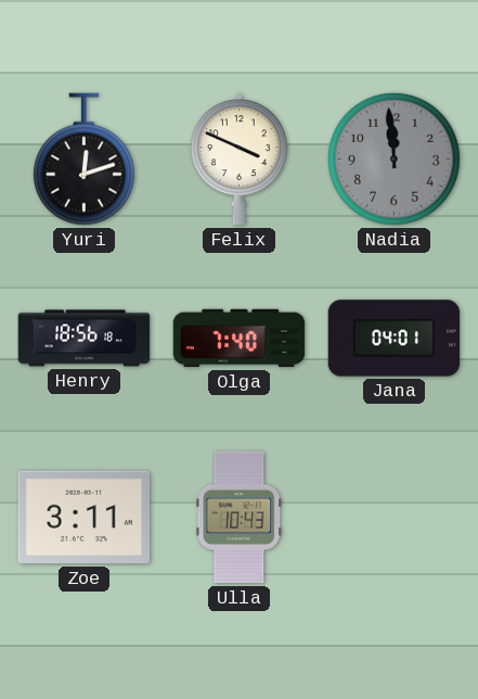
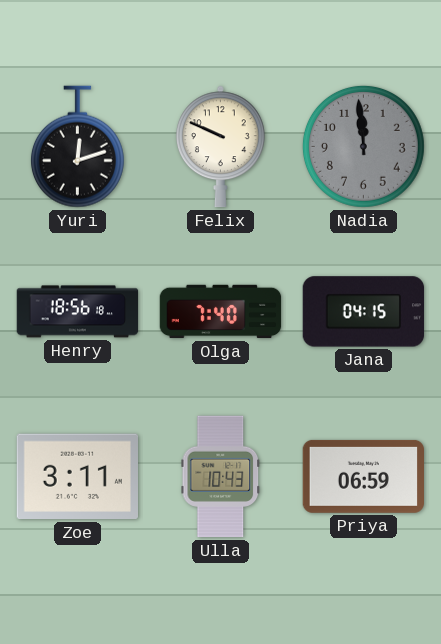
Felix: 3:49 -> 9:49 (220, 147)
Jana: 04:01 -> 04:15 (364, 312)
Priya: none -> 06:59 (363, 476)
